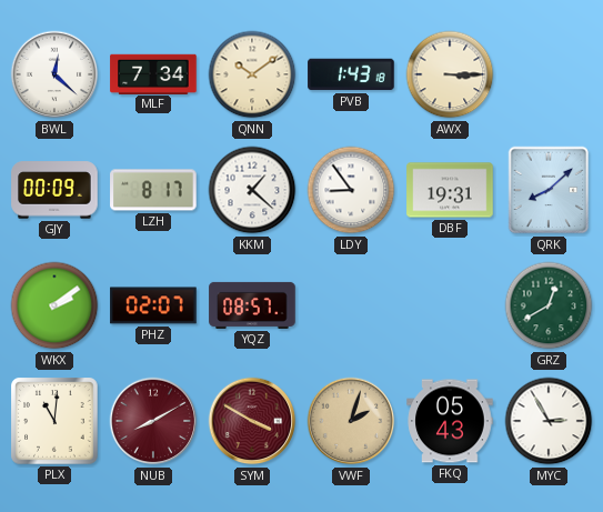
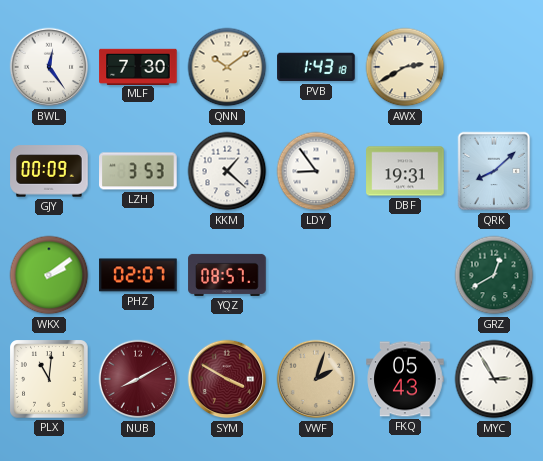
BWL: 12:22 -> 12:24 (49, 67)
MLF: 7:34 -> 7:30 (138, 66)
AWX: 3:15 -> 2:40 (405, 67)
LZH: 8:17 -> 3:53 (138, 171)
